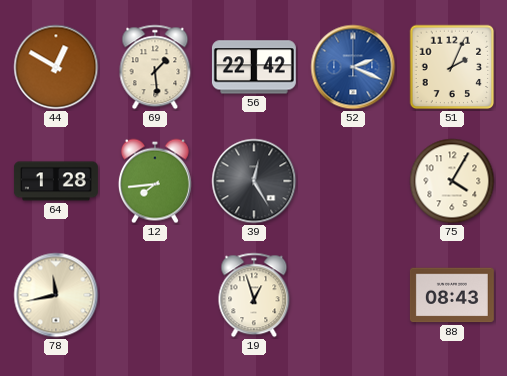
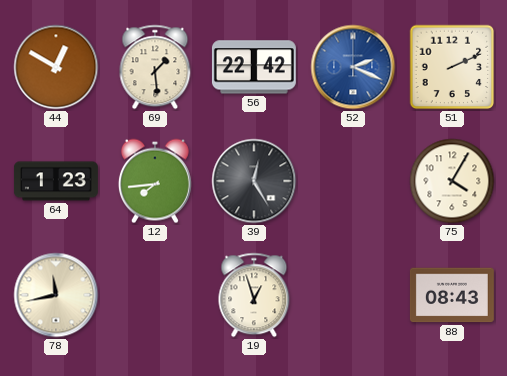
51: 2:04 -> 2:11 (452, 67)
64: 1:28 -> 1:23 (56, 181)
